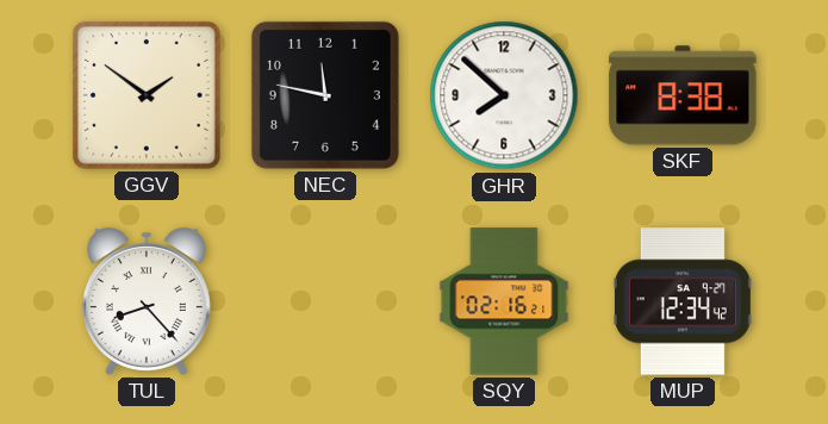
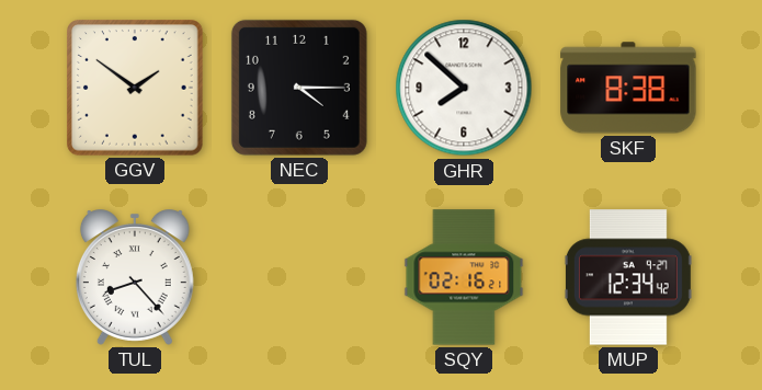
NEC: 11:47 -> 4:15 (299, 88)
